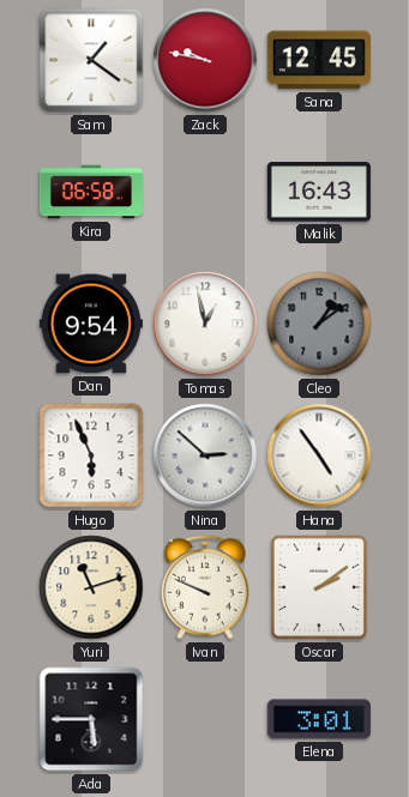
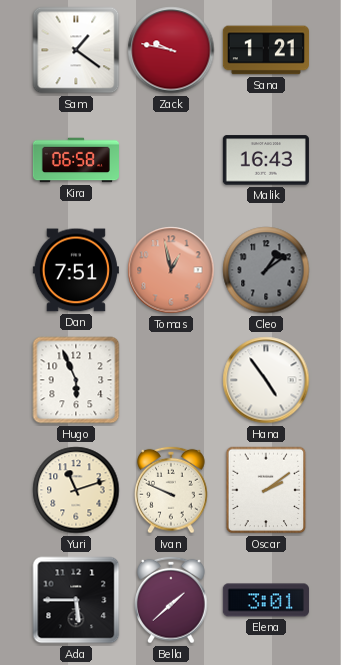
Sana: 12:45 -> 1:21 (266, 50)
Dan: 9:54 -> 7:51 (76, 270)
Tomas dial: white -> salmon (171, 270)
Nina: 2:52 -> none (205, 455)
Bella: none -> 1:38 (172, 600)
